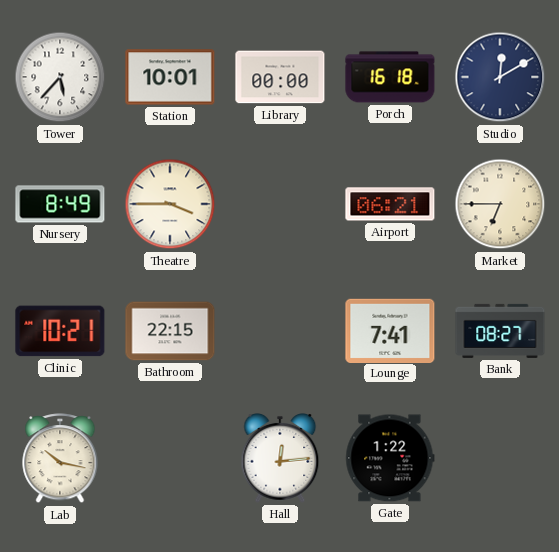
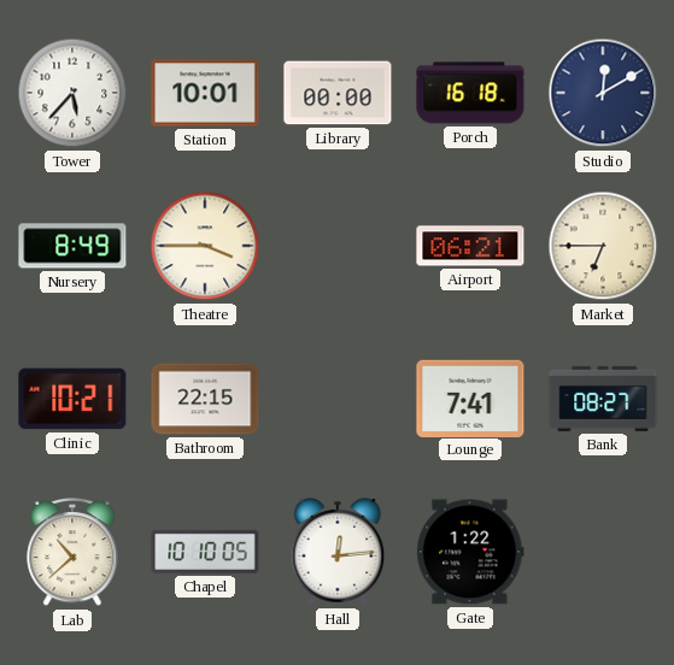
Lab: 10:17 -> 10:38 (72, 553)
Chapel: none -> 10:10 (205, 552)
